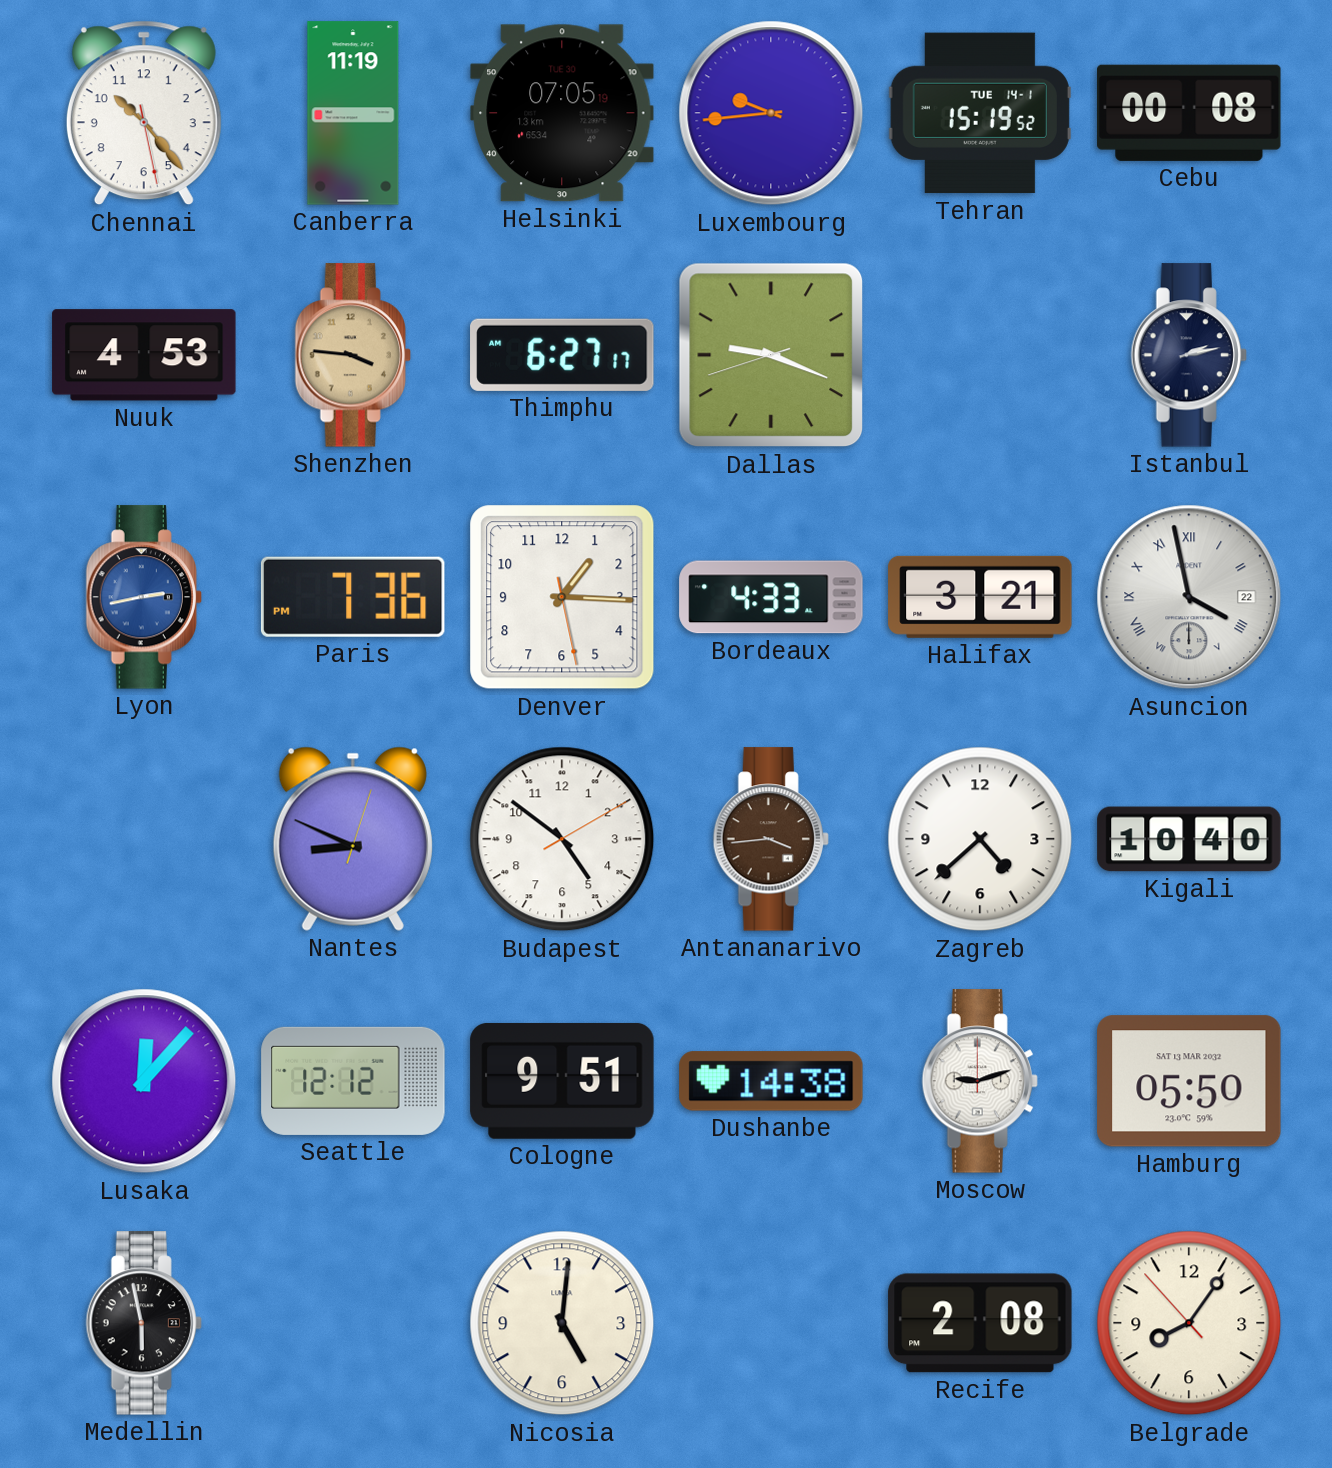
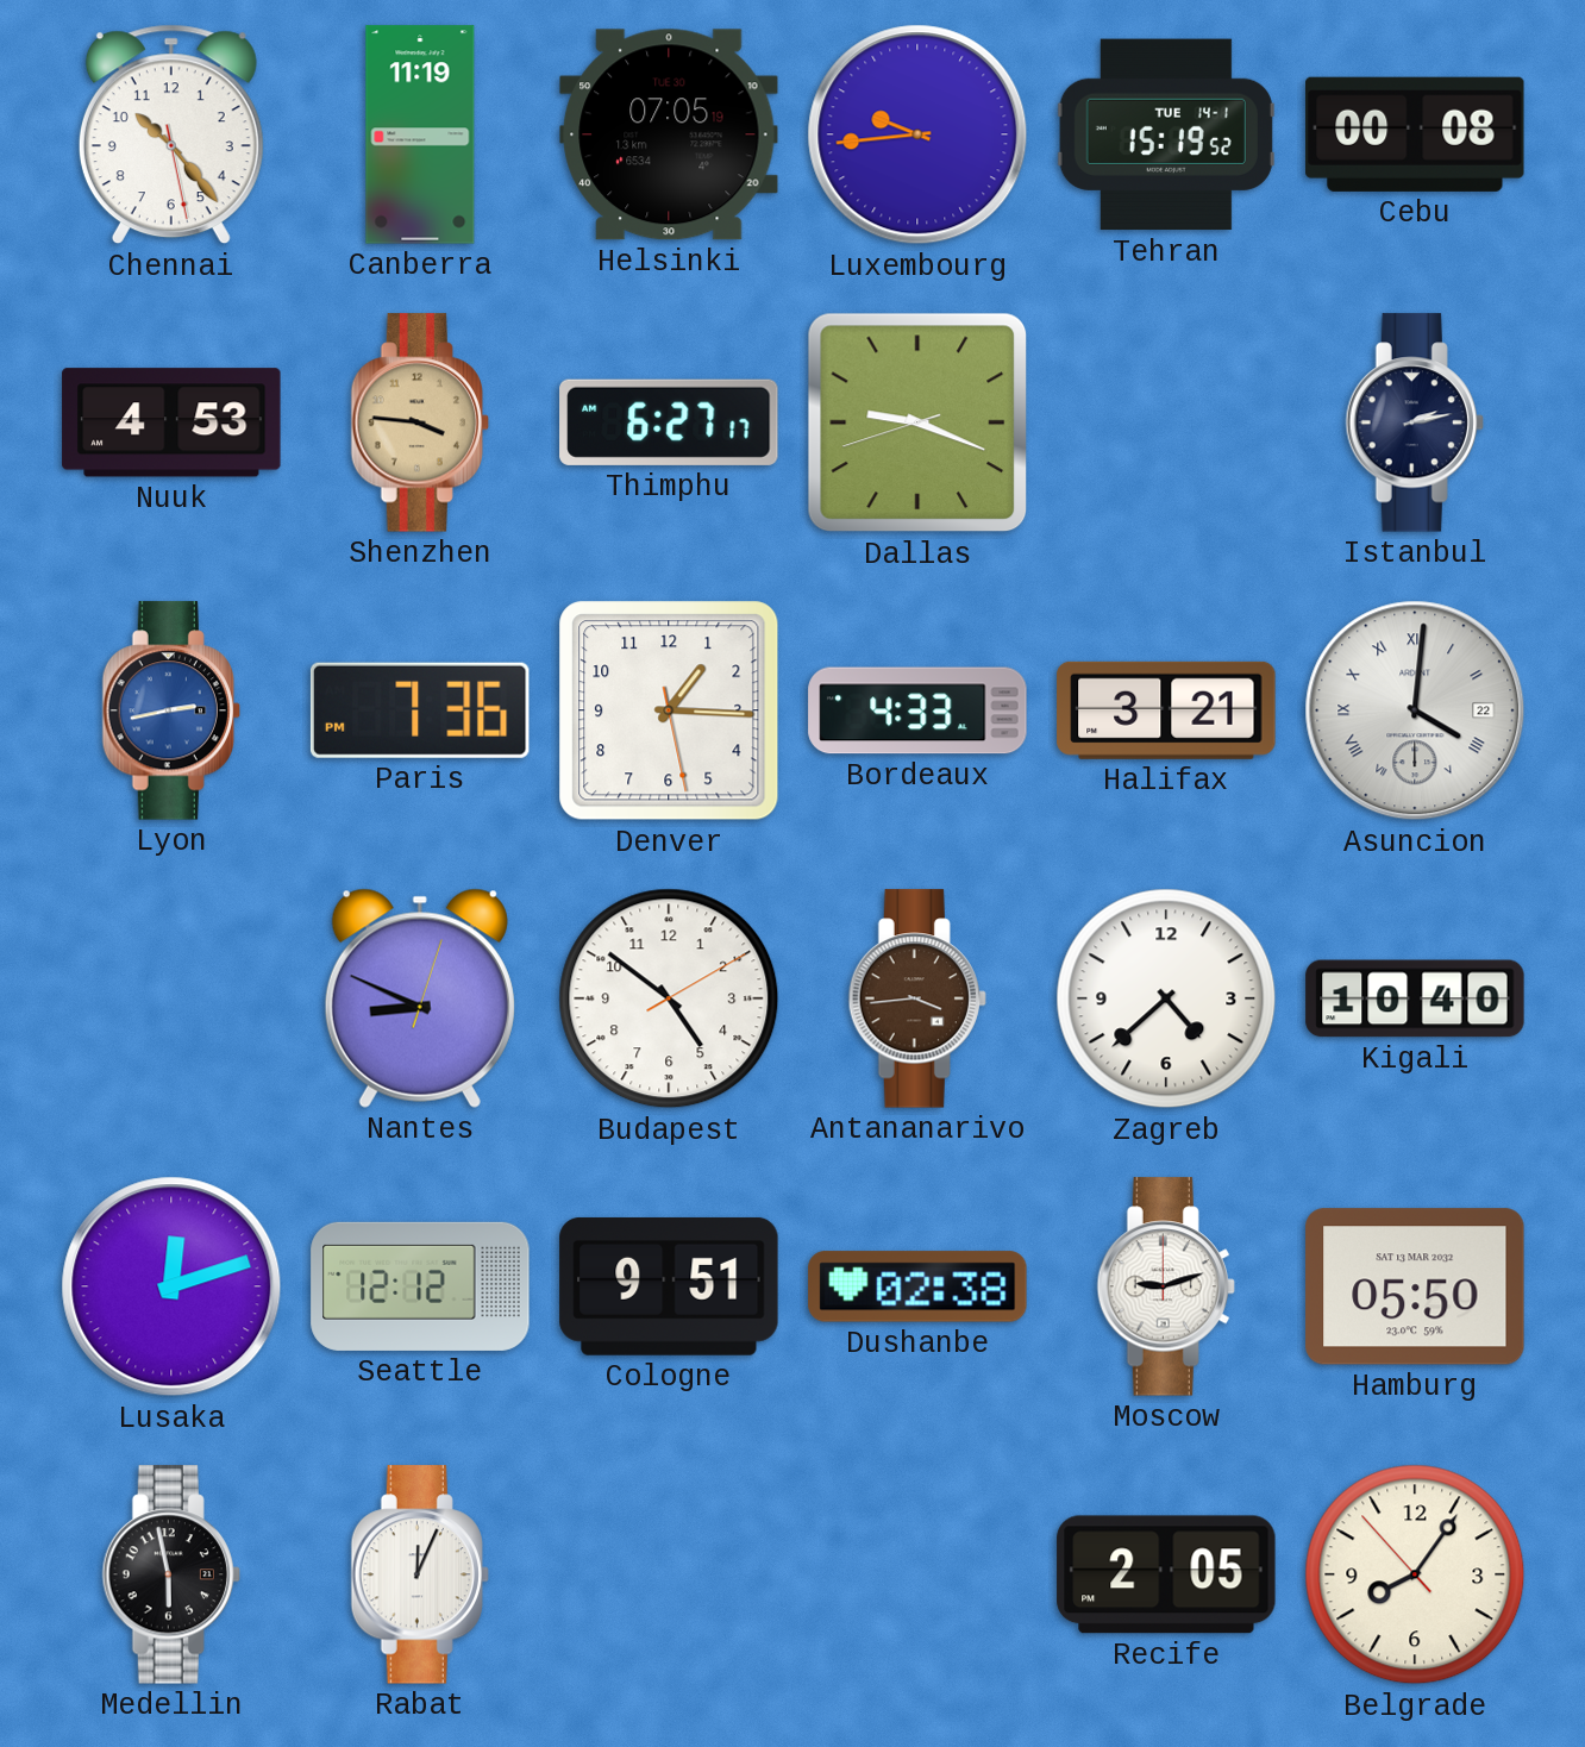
Asuncion: 3:58 -> 4:01 (1415, 710)
Lusaka: 12:07 -> 12:12 (171, 1286)
Dushanbe: 14:38 -> 02:38 (917, 1286)
Rabat: none -> 12:04 (420, 1574)
Nicosia: 5:01 -> none (562, 1323)
Recife: 2:08 -> 2:05 (1166, 1574)
